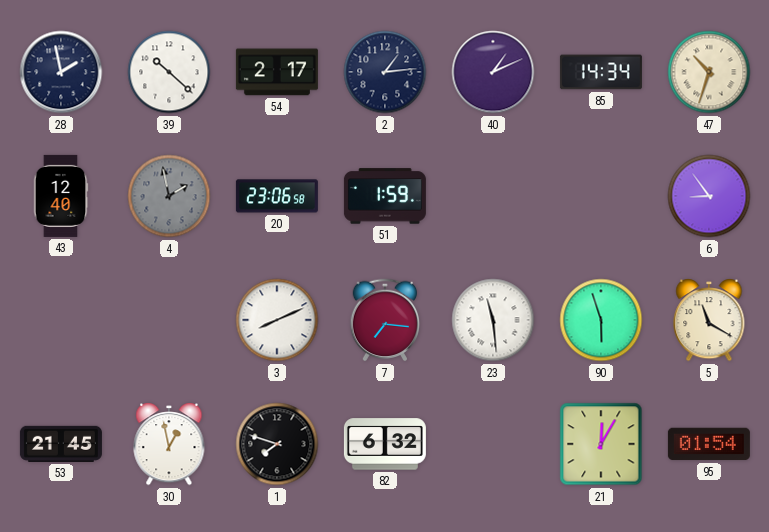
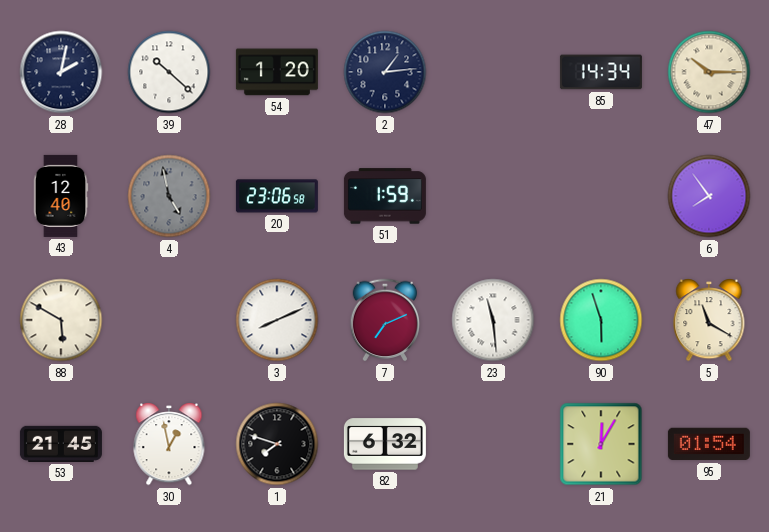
28: 1:58 -> 2:02 (61, 72)
54: 2:17 -> 1:20 (277, 72)
40: 1:11 -> none (493, 72)
47: 10:33 -> 10:15 (709, 72)
4: 1:58 -> 4:58 (169, 196)
6: 8:54 -> 7:54 (709, 196)
88: none -> 5:50 (61, 320)
7: 7:16 -> 7:11 (385, 320)
